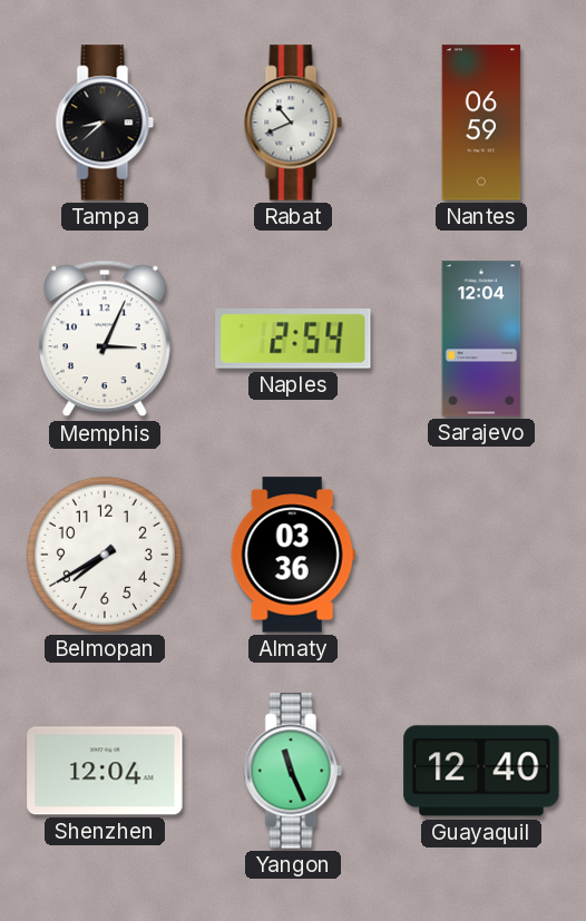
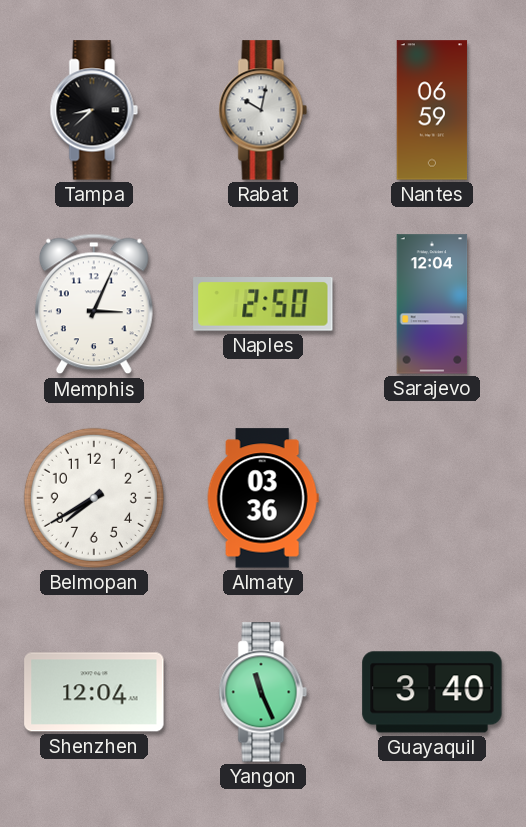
Rabat: 10:41 -> 10:02 (263, 110)
Naples: 2:54 -> 2:50 (263, 305)
Guayaquil: 12:40 -> 3:40 (432, 692)
